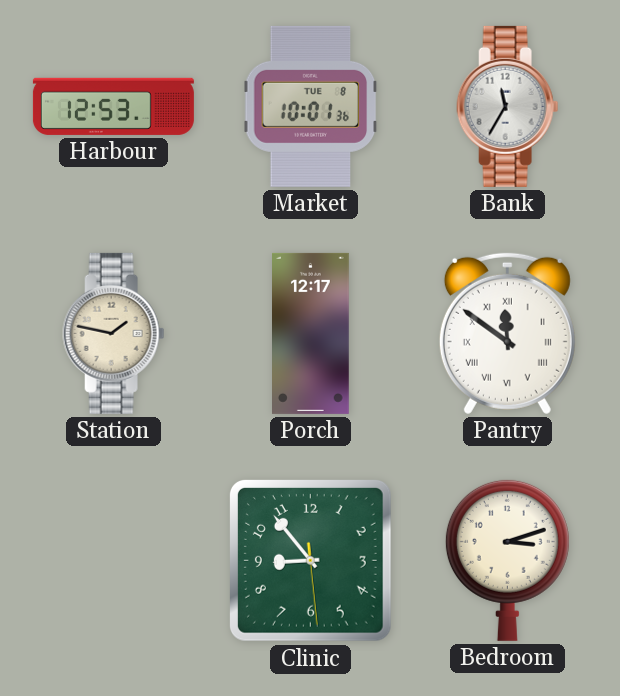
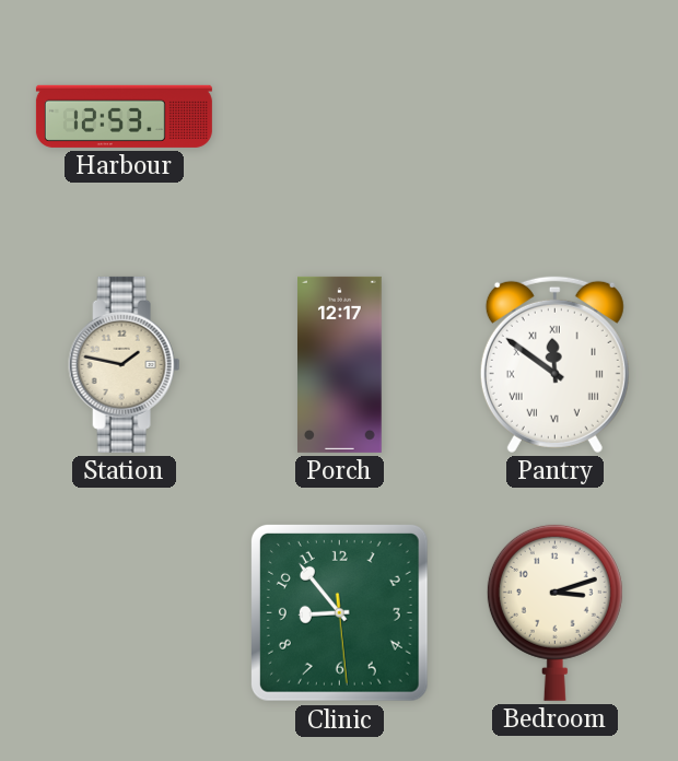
Market: 10:01 -> none (311, 106)
Bank: 11:35 -> none (508, 106)
